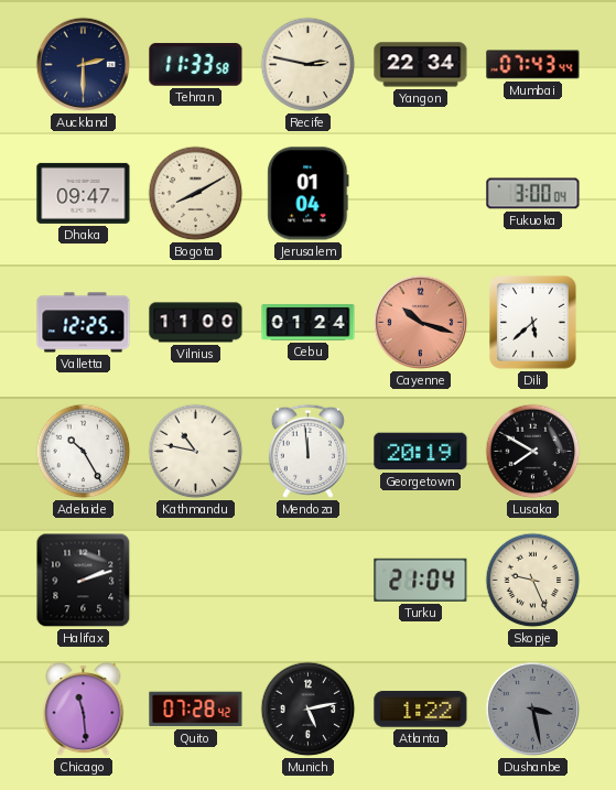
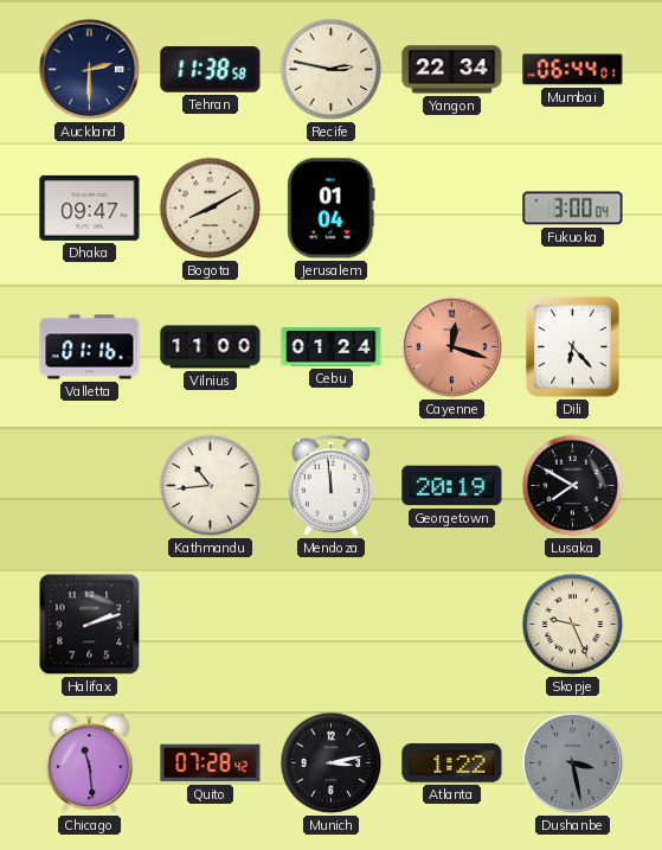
Tehran: 11:33 -> 11:38 (211, 70)
Mumbai: 07:43 -> 06:44 (573, 70)
Valletta: 12:25 -> 01:16 (90, 347)
Cayenne: 10:18 -> 12:18 (452, 347)
Dili: 5:38 -> 6:23 (573, 347)
Adelaide: 10:25 -> none (84, 452)
Kathmandu: 10:47 -> 10:44 (211, 486)
Turku: 21:04 -> none (421, 580)
Munich: 5:13 -> 3:13 (332, 763)
